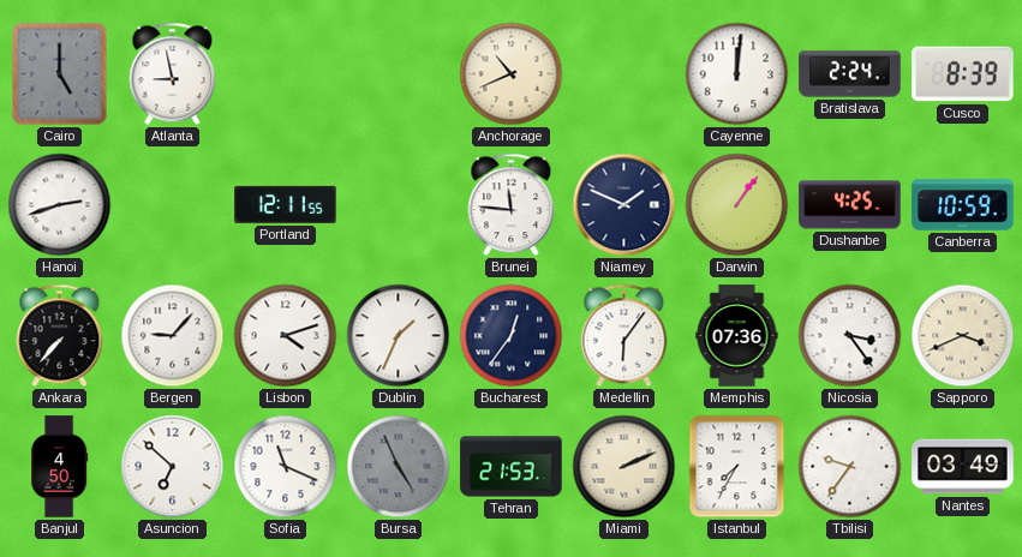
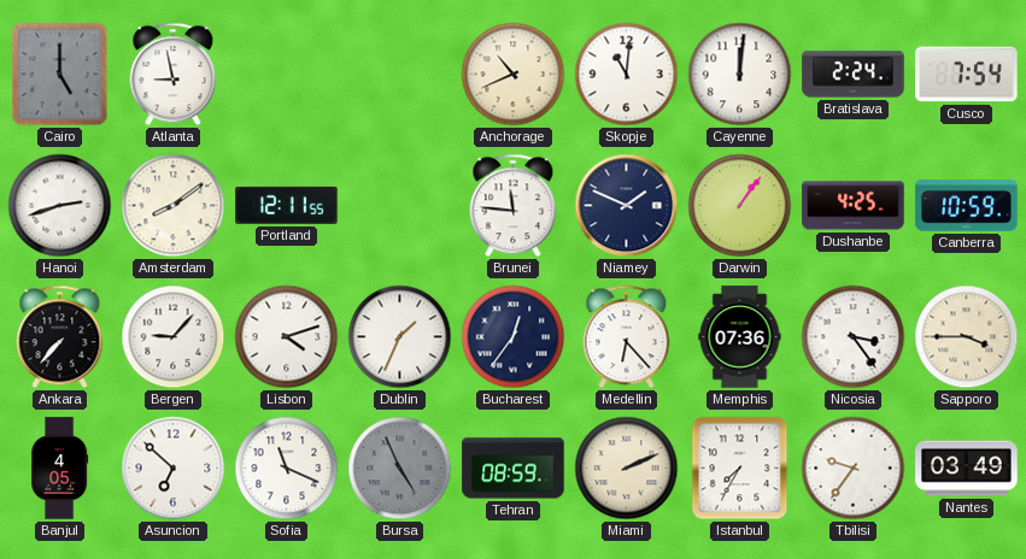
Skopje: none -> 11:01 (627, 75)
Cusco: 8:39 -> 7:54 (967, 75)
Amsterdam: none -> 8:09 (174, 206)
Medellin: 6:06 -> 6:23 (627, 337)
Sapporo: 3:41 -> 3:45 (967, 337)
Banjul: 4:50 -> 4:05 (60, 469)
Tehran: 21:53 -> 08:59 (514, 469)
